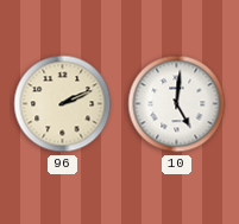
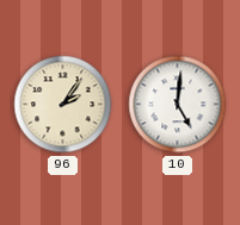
96: 2:11 -> 2:06 (63, 105)
